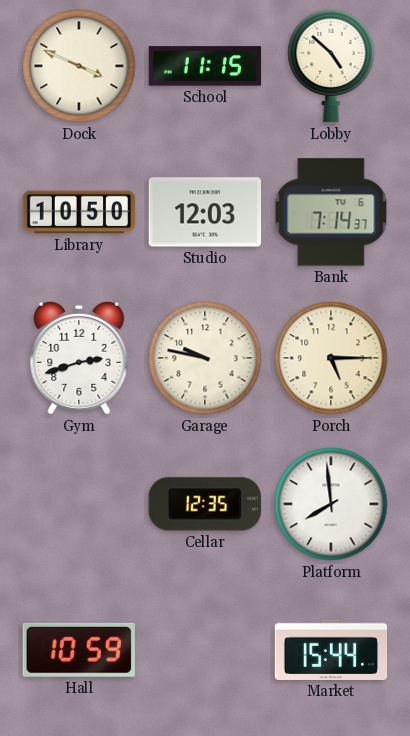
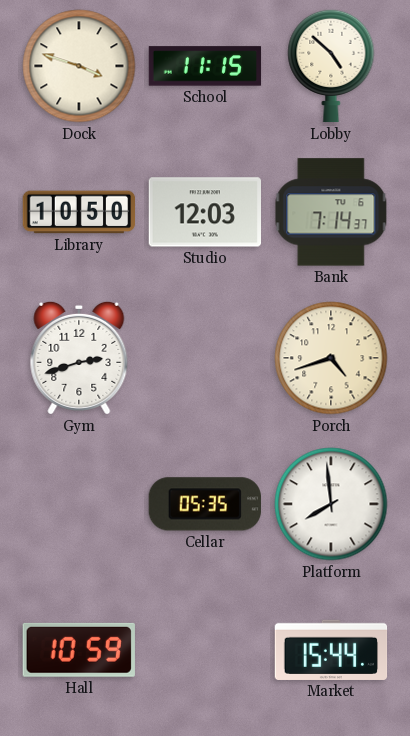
Dock: 3:49 -> 3:48 (79, 66)
Garage: 9:47 -> none (205, 358)
Porch: 5:15 -> 4:42 (331, 358)
Cellar: 12:35 -> 05:35 (205, 504)
